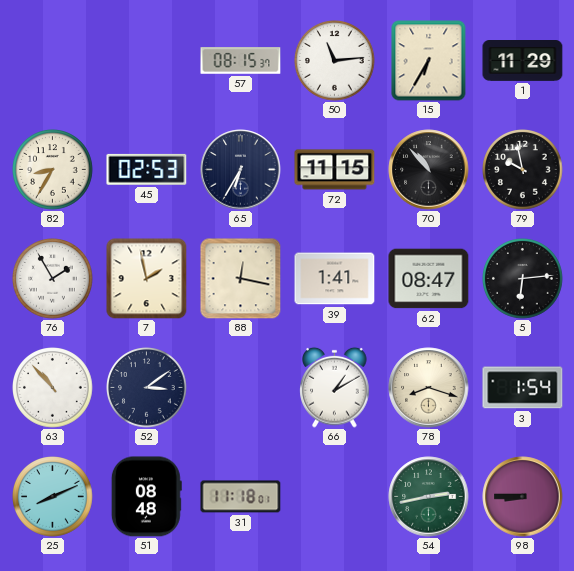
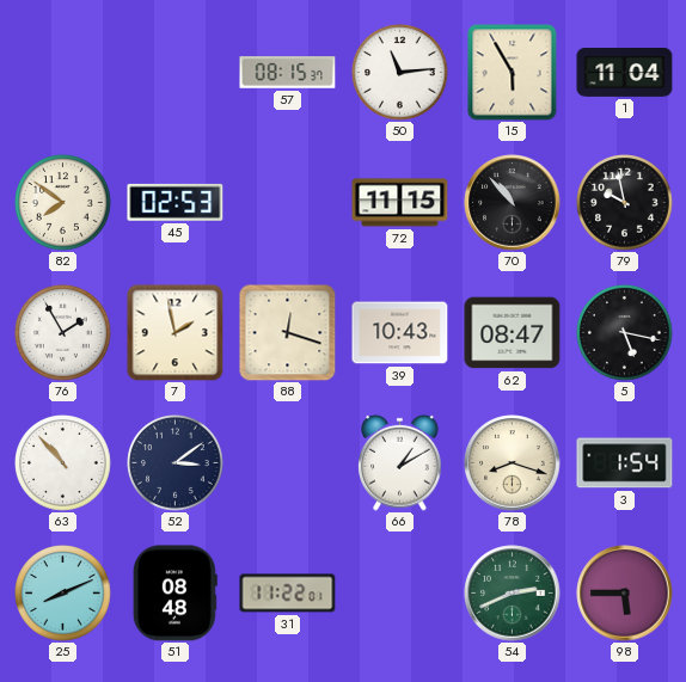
15: 6:35 -> 5:55 (513, 73)
1: 11:29 -> 11:04 (625, 73)
82: 8:35 -> 7:51 (63, 203)
65: 6:35 -> none (241, 170)
88: 12:17 -> 12:18 (288, 333)
39: 1:41 -> 10:43 (400, 333)
5: 6:14 -> 5:17 (625, 333)
31: 11:18 -> 11:22 (288, 594)
54: 2:43 -> 2:41 (513, 594)
98: 8:45 -> 5:45 (625, 594)
